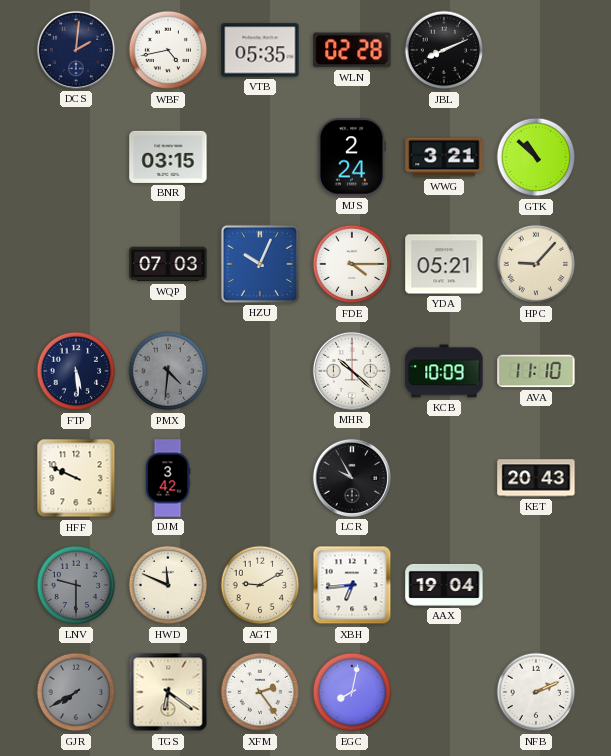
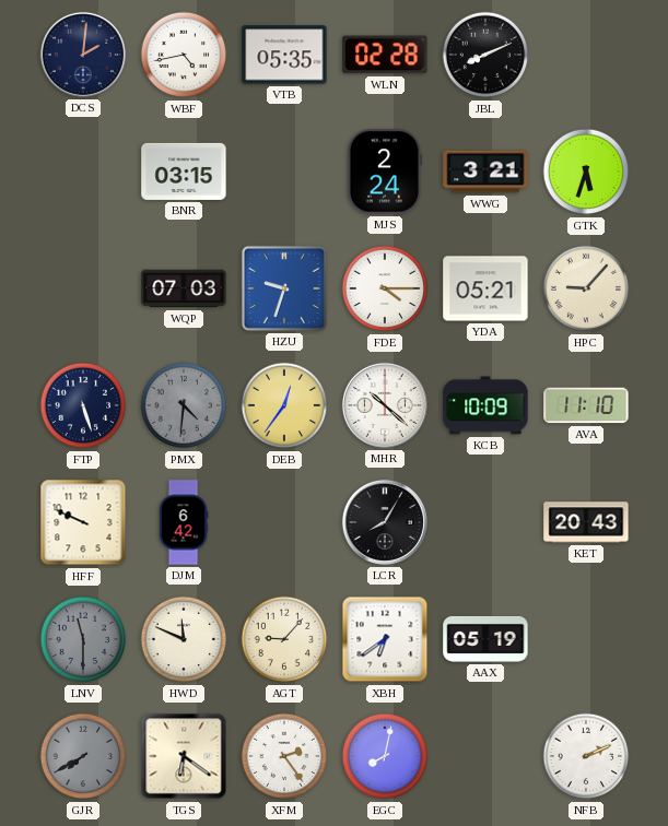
GTK: 10:52 -> 5:33 (586, 172)
HZU: 10:04 -> 9:33 (284, 288)
FTP: 5:29 -> 5:27 (83, 405)
DEB: none -> 12:36 (284, 405)
DJM: 3:42 -> 6:42 (184, 522)
LCR: 9:55 -> 8:05 (385, 522)
LNV: 9:30 -> 11:30 (83, 639)
AGT: 9:10 -> 9:07 (284, 639)
XBH: 6:44 -> 6:39 (385, 639)
AAX: 19:04 -> 05:19 (485, 639)
